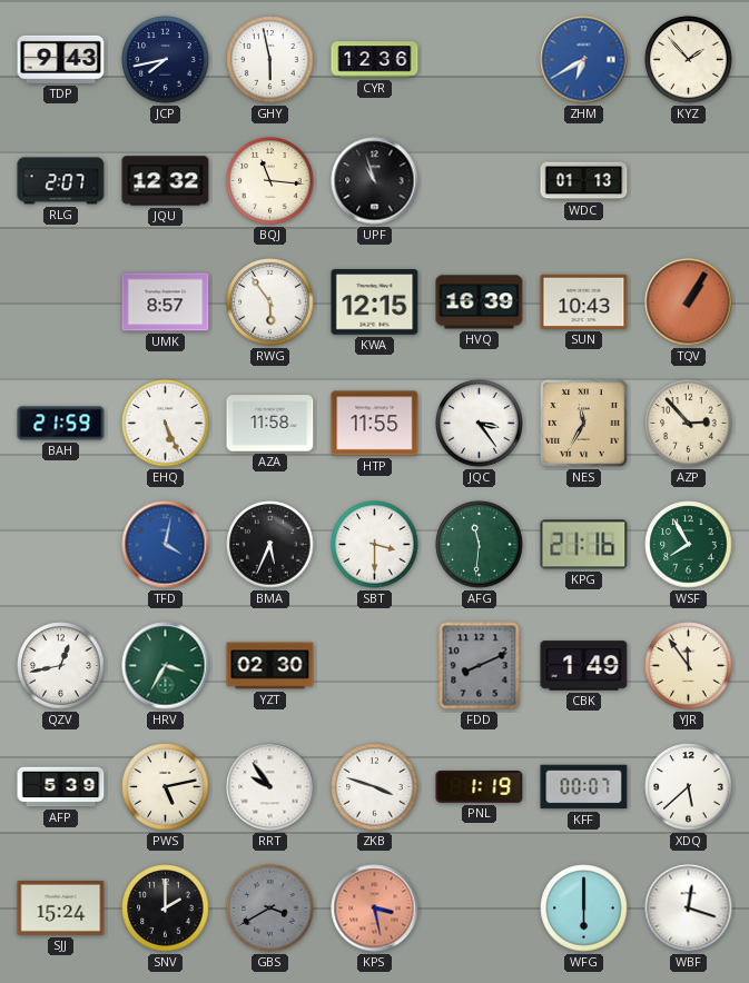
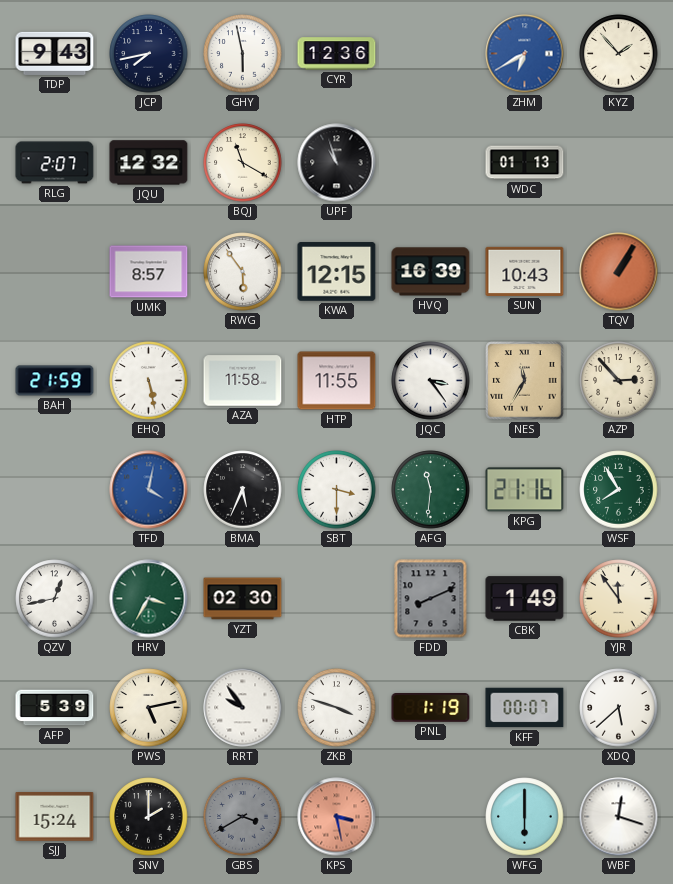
BQJ: 11:16 -> 11:20 (243, 163)
EHQ: 5:26 -> 5:28 (149, 381)
